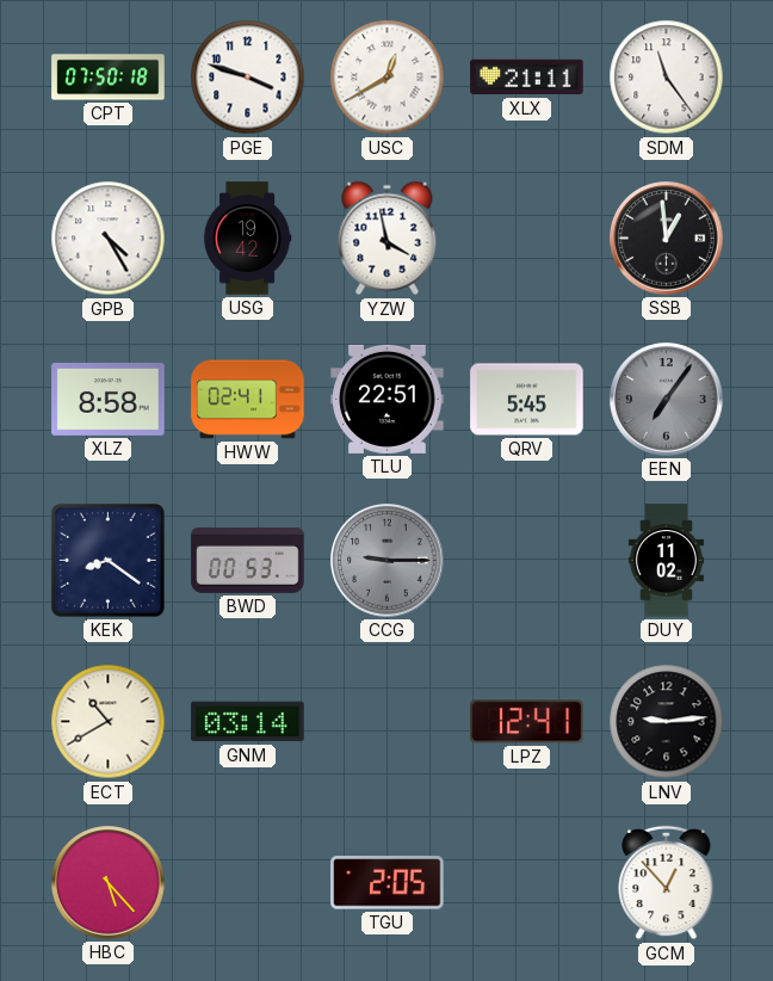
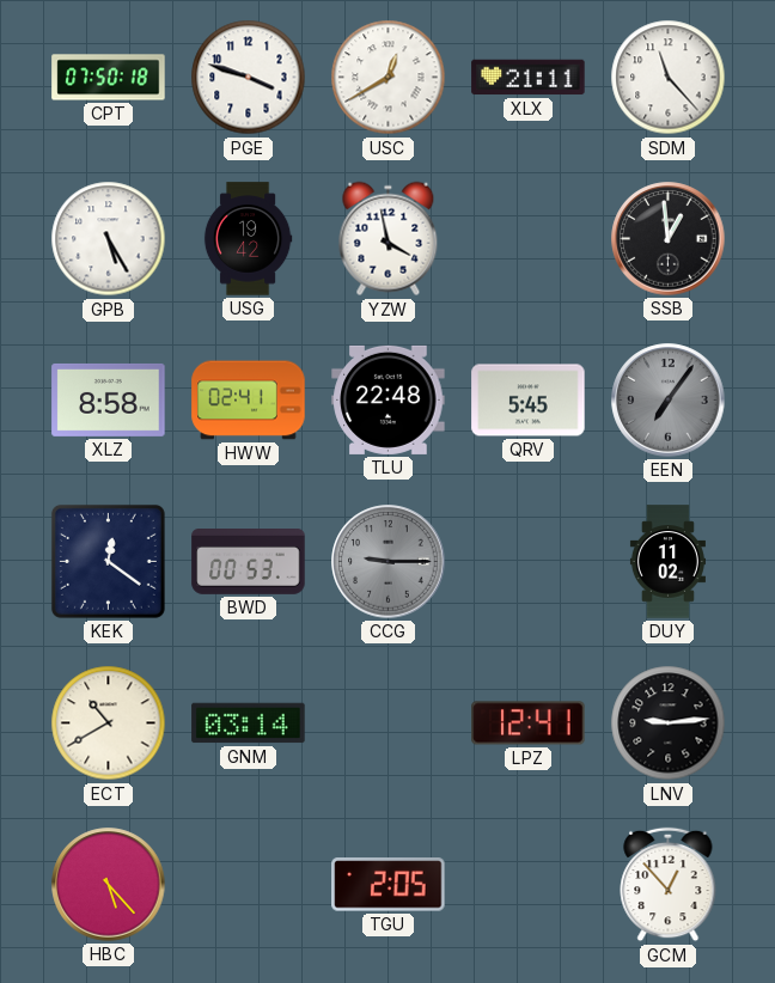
SDM: 11:24 -> 11:23 (669, 78)
GPB: 4:25 -> 5:25 (109, 239)
TLU: 22:51 -> 22:48 (389, 399)
KEK: 8:21 -> 12:21 (108, 561)
